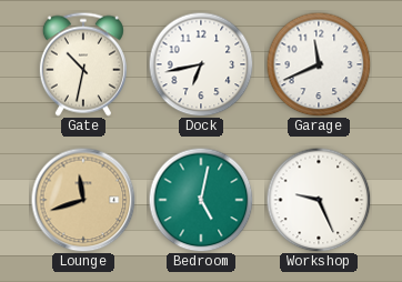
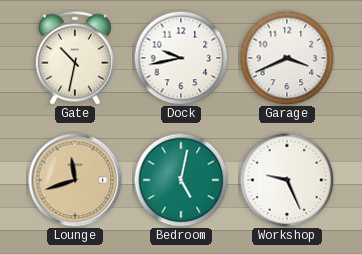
Dock: 6:43 -> 9:43 (181, 58)
Garage: 11:41 -> 3:41 (287, 58)
